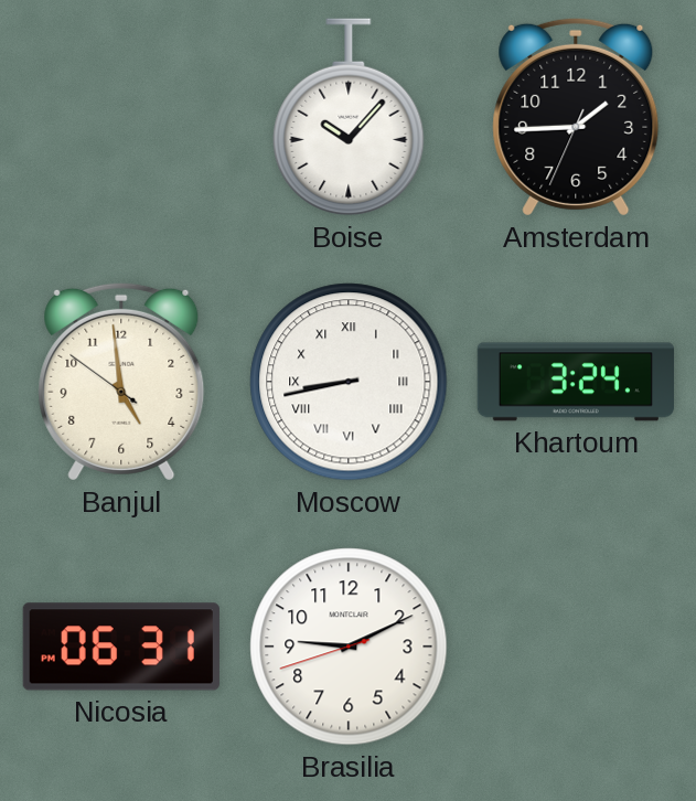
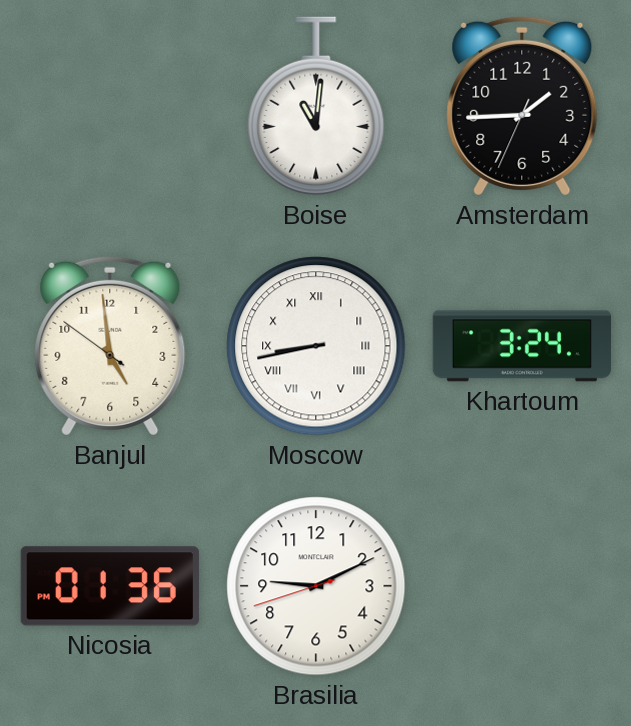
Boise: 10:07 -> 11:01 (316, 106)
Nicosia: 06:31 -> 01:36 (110, 586)
